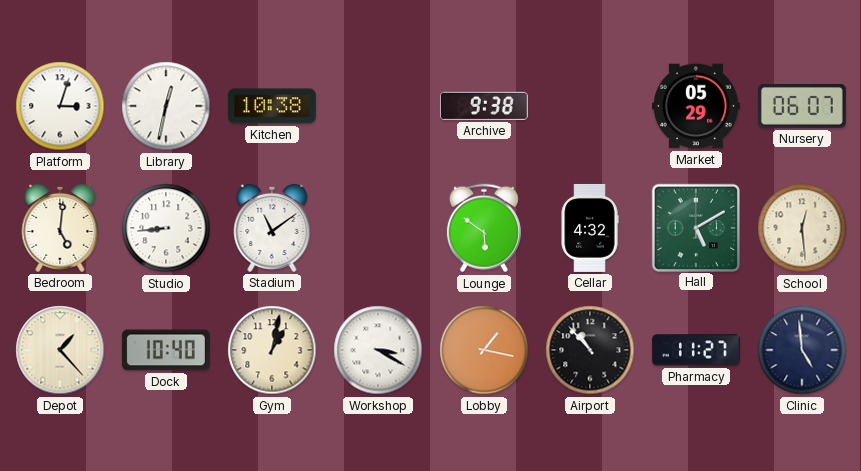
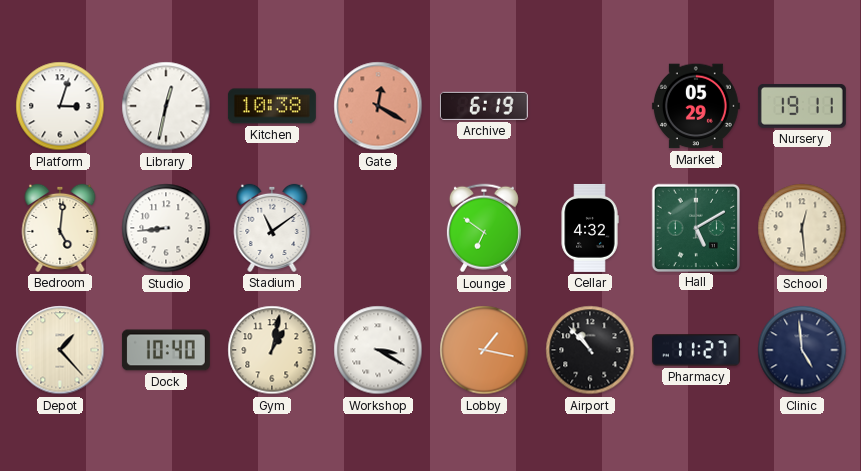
Gate: none -> 12:20 (378, 106)
Archive: 9:38 -> 6:19 (484, 106)
Nursery: 06:07 -> 19:11 (802, 106)
Lounge: 5:51 -> 6:51 (484, 228)
